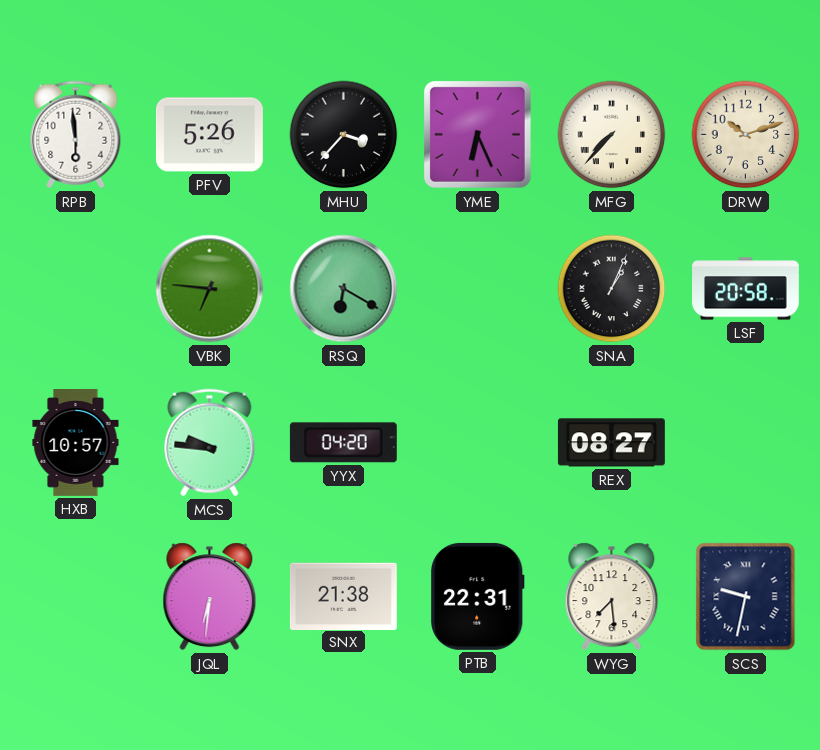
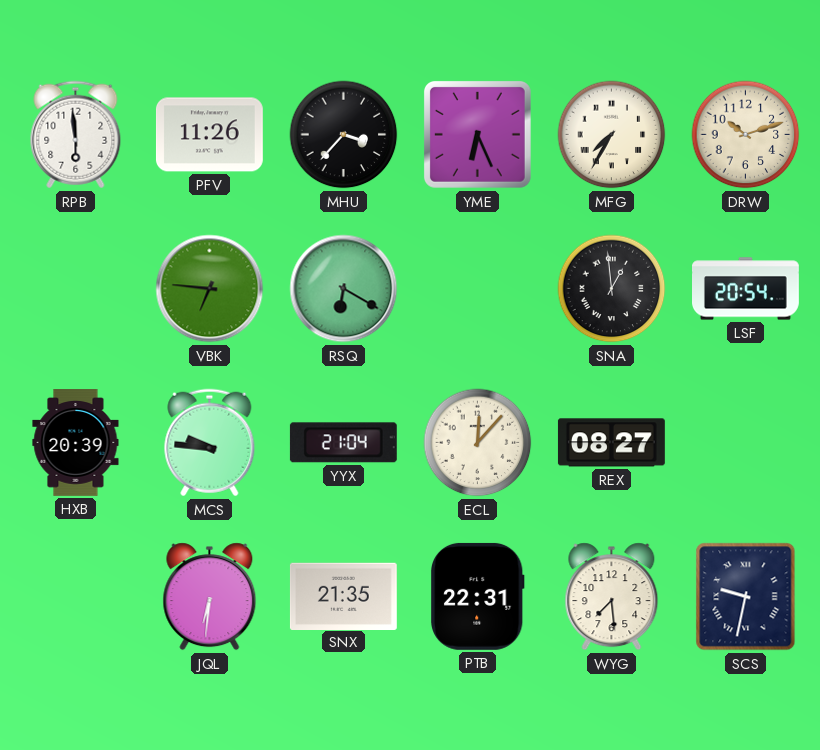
PFV: 5:26 -> 11:26 (209, 135)
MFG: 7:37 -> 7:35 (612, 135)
SNA: 1:04 -> 12:59 (612, 289)
LSF: 20:58 -> 20:54 (746, 289)
HXB: 10:57 -> 20:39 (76, 443)
YYX: 04:20 -> 21:04 (343, 443)
ECL: none -> 12:07 (478, 443)
SNX: 21:38 -> 21:35 (343, 596)
